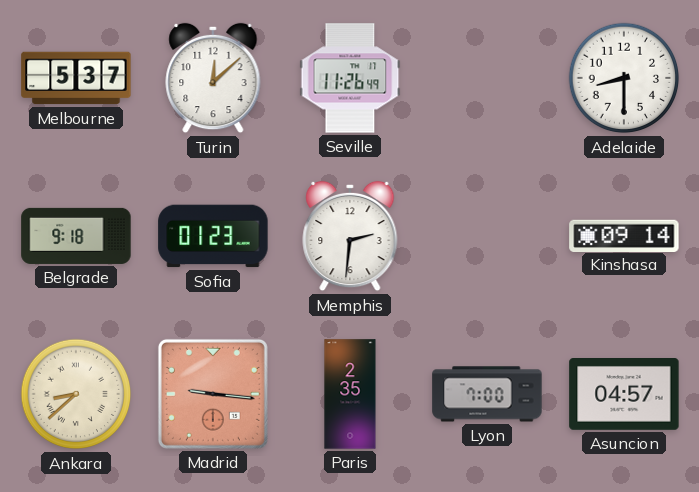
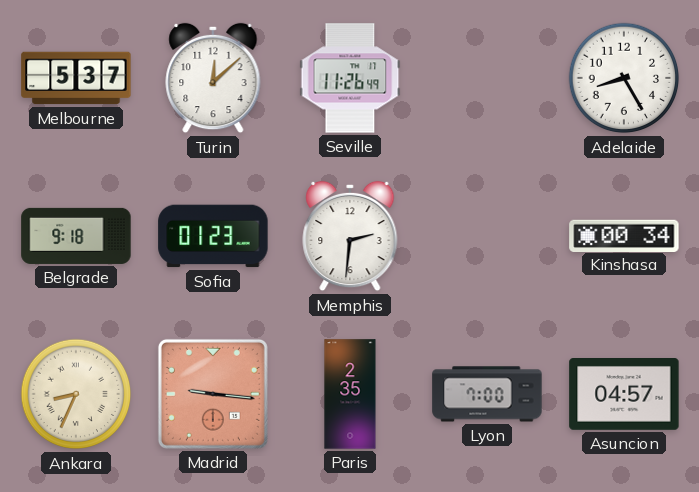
Adelaide: 8:30 -> 8:25 (624, 78)
Kinshasa: 09:14 -> 00:34 (624, 235)
Ankara: 8:38 -> 8:34 (76, 394)
